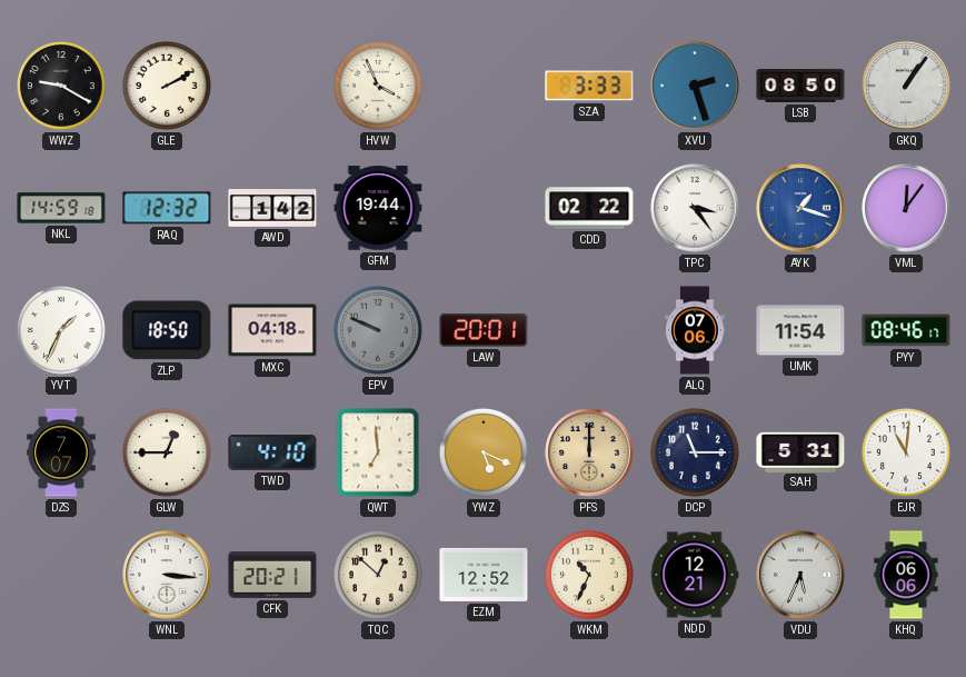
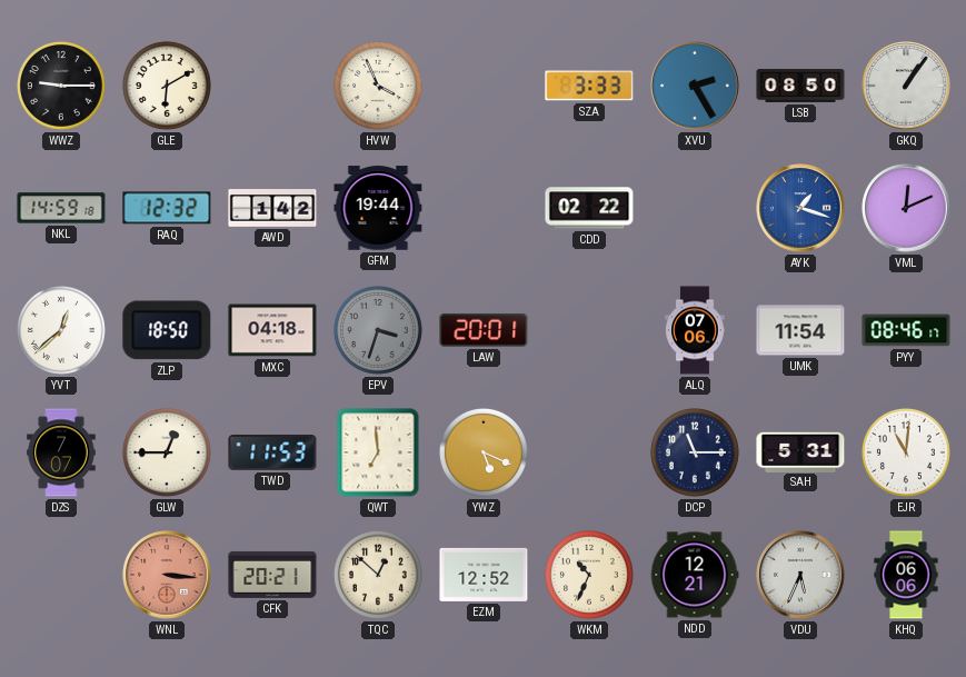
WWZ: 9:20 -> 9:15 (61, 86)
GLE: 2:10 -> 6:10 (167, 86)
XVU: 2:27 -> 2:25 (695, 86)
TPC: 3:24 -> none (695, 208)
VML: 12:06 -> 12:11 (906, 208)
YVT: 1:34 -> 12:38 (61, 330)
EPV: 9:49 -> 3:33 (378, 330)
TWD: 4:10 -> 11:53 (272, 454)
PFS: 12:00 -> none (589, 452)
WNL dial: white -> salmon (167, 575)
